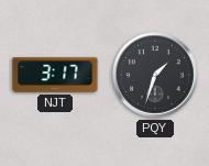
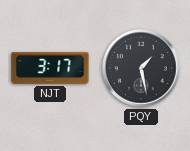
PQY: 1:33 -> 1:28 (141, 68)
